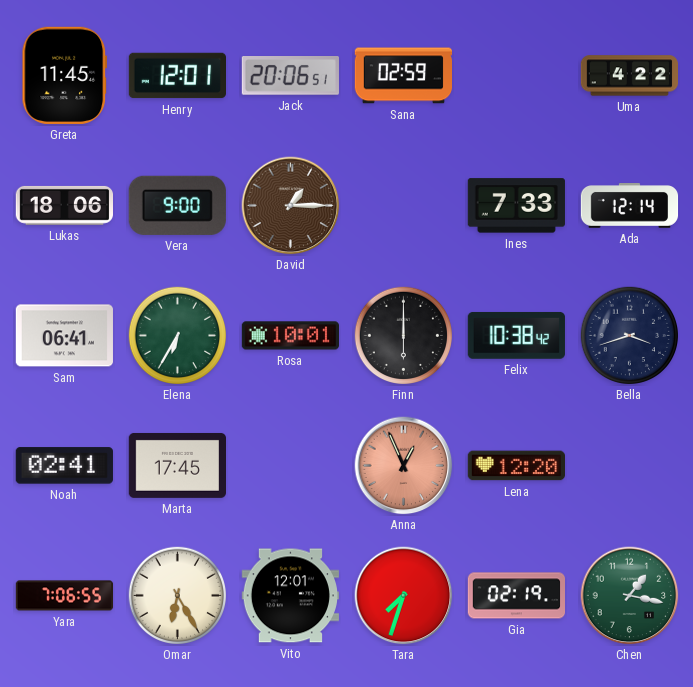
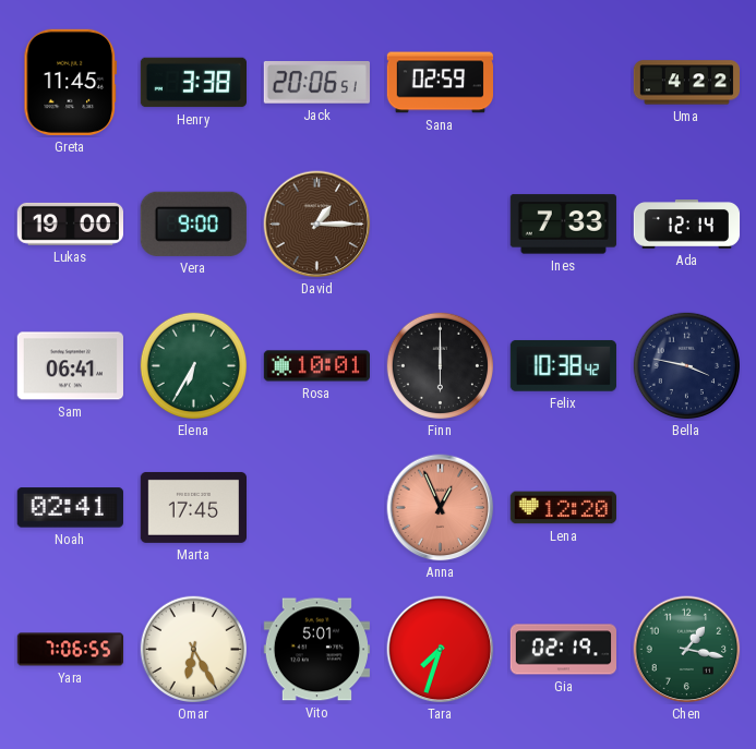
Henry: 12:01 -> 3:38 (193, 83)
Lukas: 18:06 -> 19:00 (70, 224)
Bella: 3:42 -> 3:47 (687, 366)
Vito: 12:01 -> 5:01 (316, 650)
